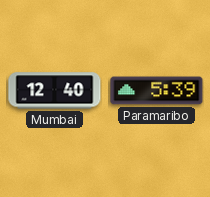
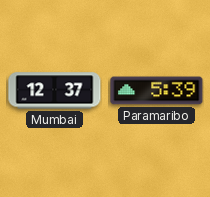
Mumbai: 12:40 -> 12:37 (55, 91)
